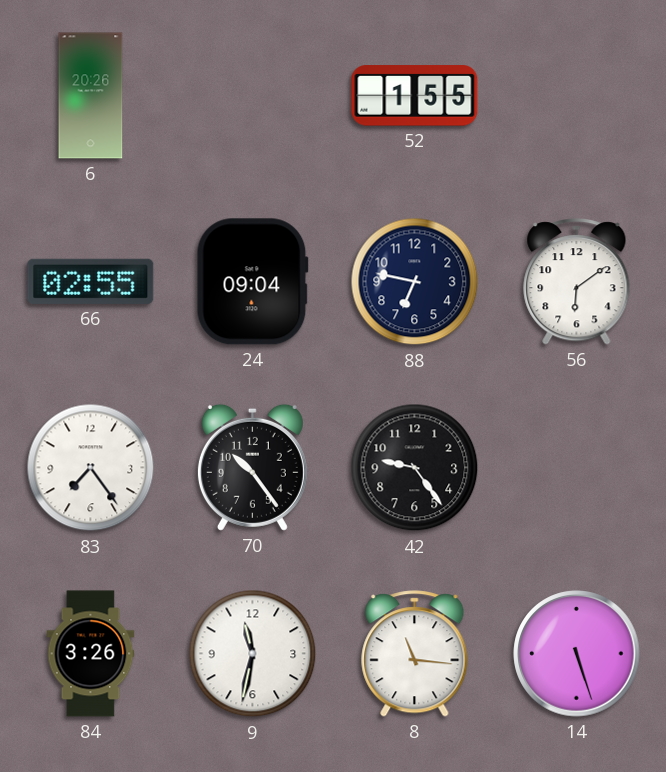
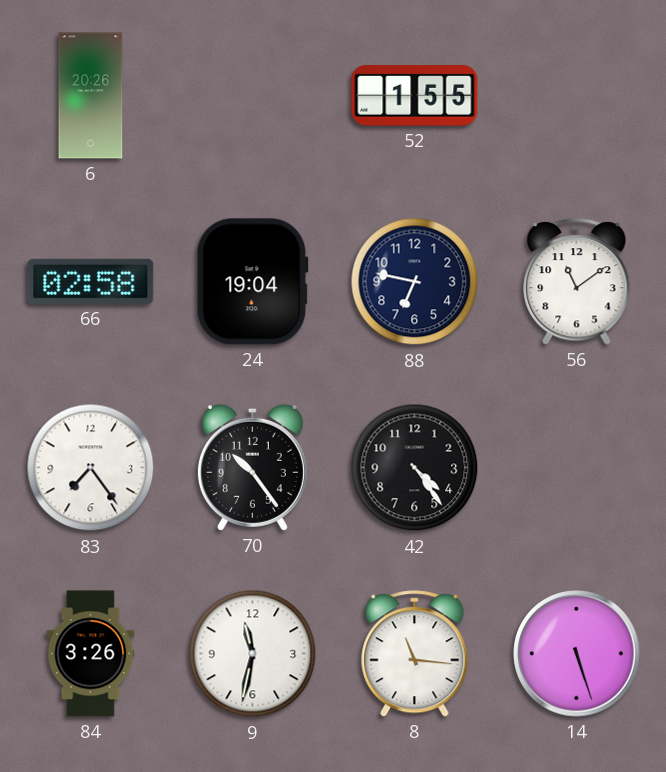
66: 02:55 -> 02:58 (91, 281)
24: 09:04 -> 19:04 (252, 282)
56: 6:09 -> 11:09 (577, 282)
42: 9:24 -> 4:24 (415, 468)
